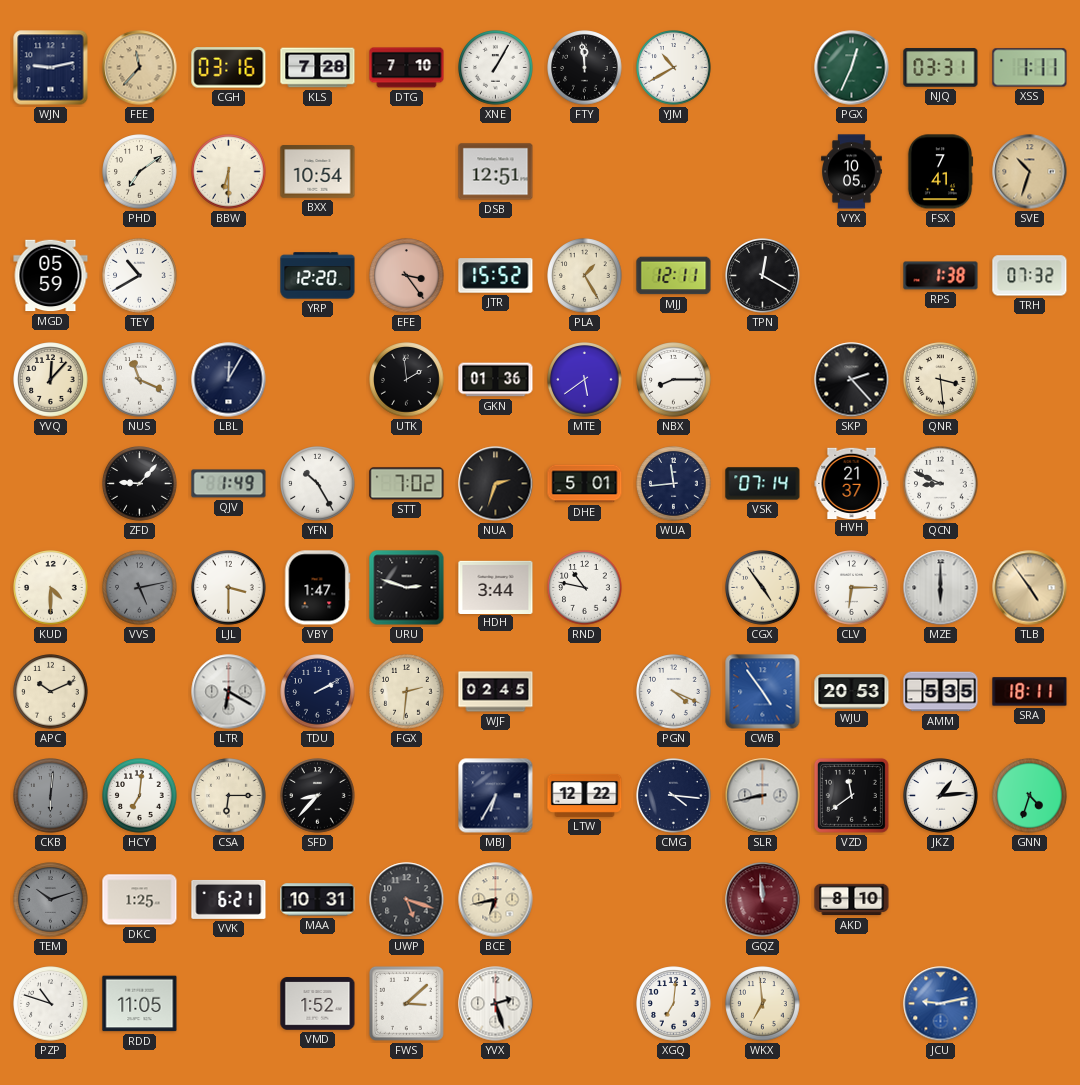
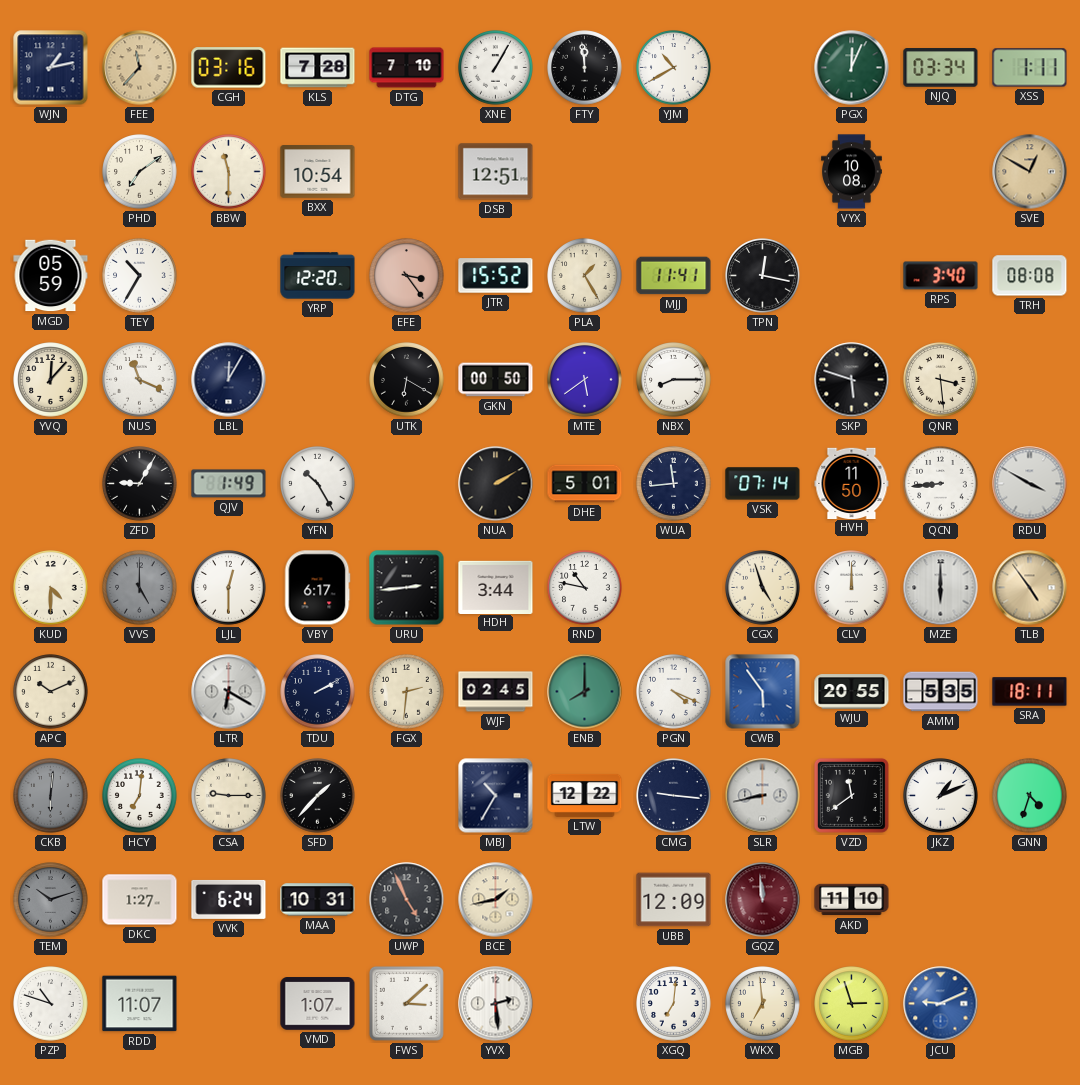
WJN: 9:13 -> 1:13 (51, 68)
PGX: 12:34 -> 12:04 (852, 68)
NJQ: 03:31 -> 03:34 (941, 68)
BBW: 6:30 -> 11:30 (229, 172)
VYX: 10:05 -> 10:08 (852, 172)
FSX: 7:41 -> none (940, 172)
SVE: 10:33 -> 12:50 (1030, 172)
TEY: 10:40 -> 10:35 (140, 276)
MJJ: 12:11 -> 11:41 (674, 276)
TPN: 12:20 -> 12:17 (763, 276)
RPS: 1:38 -> 3:40 (941, 276)
TRH: 07:32 -> 08:08 (1030, 276)
UTK: 1:59 -> 6:20 (407, 380)
GKN: 01:36 -> 00:50 (496, 380)
SKP: 2:23 -> 5:48 (852, 380)
ZFD: 9:07 -> 9:05 (140, 484)
STT: 7:02 -> none (407, 484)
NUA: 2:33 -> 2:10 (496, 484)
HVH: 21:37 -> 11:50 (852, 483)
QCN: 8:49 -> 8:44 (941, 484)
RDU: none -> 3:50 (1030, 484)
VVS: 5:13 -> 5:00 (140, 588)
LJL: 3:30 -> 12:30 (229, 588)
VBY: 1:47 -> 6:17 (317, 588)
URU: 2:48 -> 2:44 (407, 588)
CGX: 4:54 -> 4:57 (763, 588)
CLV: 6:15 -> 12:00 (852, 588)
ENB: none -> 8:00 (585, 692)
CWB: 4:54 -> 5:54 (763, 692)
WJU: 20:53 -> 20:55 (852, 692)
CSA: 6:15 -> 9:15 (229, 796)
SFD: 8:37 -> 1:37 (318, 796)
MBJ: 6:35 -> 10:35 (496, 796)
CMG: 4:16 -> 9:16 (674, 796)
JKZ: 1:14 -> 1:11 (941, 796)
DKC: 1:25 -> 1:27 (140, 900)
VVK: 6:21 -> 6:24 (229, 899)
UWP: 5:18 -> 4:56 (407, 900)
BCE: 6:43 -> 1:43 (496, 900)
UBB: none -> 12:09 (674, 900)
AKD: 8:10 -> 11:10 (852, 900)
RDD: 11:05 -> 11:07 (140, 1004)
VMD: 1:52 -> 1:07 (318, 1004)
YVX: 2:27 -> 2:29 (496, 1004)
MGB: none -> 2:57 (852, 1004)
JCU: 9:13 -> 9:11 (941, 1004)
